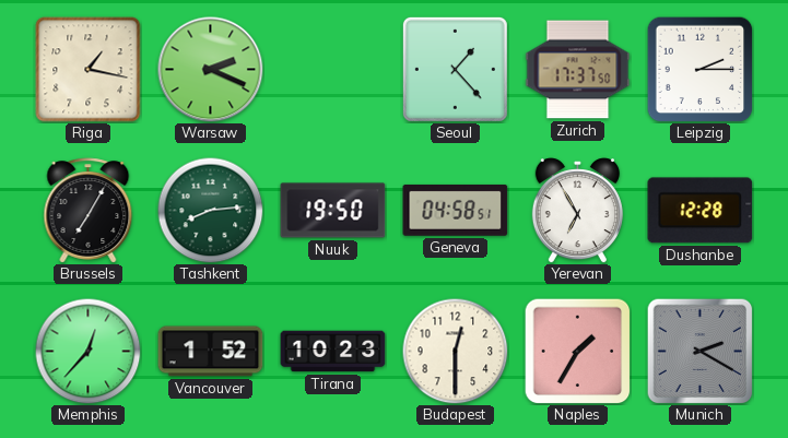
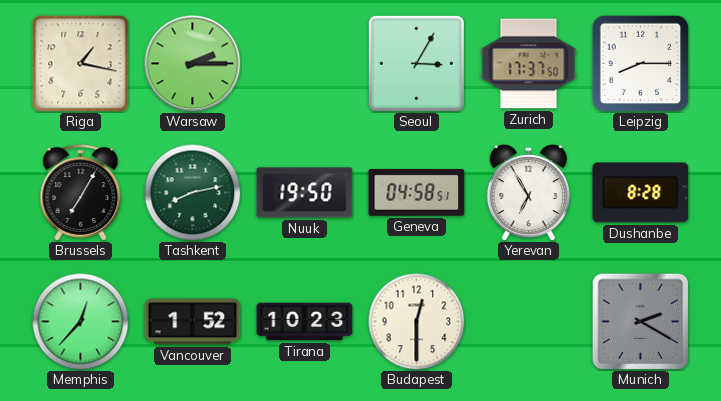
Warsaw: 2:19 -> 2:15 (193, 64)
Seoul: 1:23 -> 3:05 (416, 63)
Leipzig: 2:15 -> 8:15 (640, 63)
Tashkent: 8:14 -> 8:13 (192, 192)
Dushanbe: 12:28 -> 8:28 (641, 193)
Naples: 1:35 -> none (577, 351)
